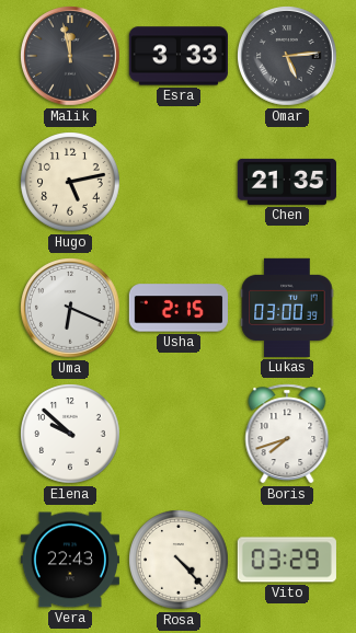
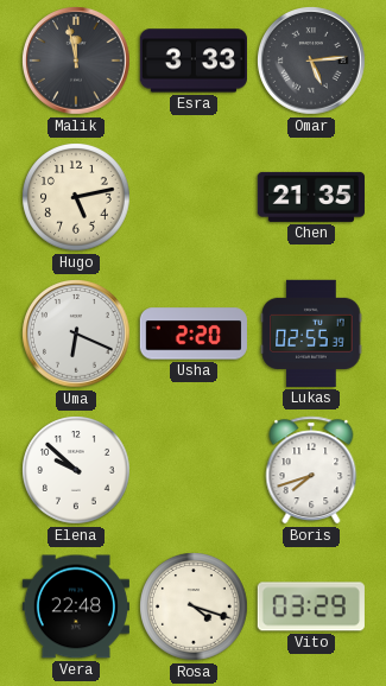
Usha: 2:15 -> 2:20 (194, 334)
Lukas: 03:00 -> 02:55 (311, 334)
Vera: 22:43 -> 22:48 (76, 606)
Rosa: 4:23 -> 4:18 (194, 606)
